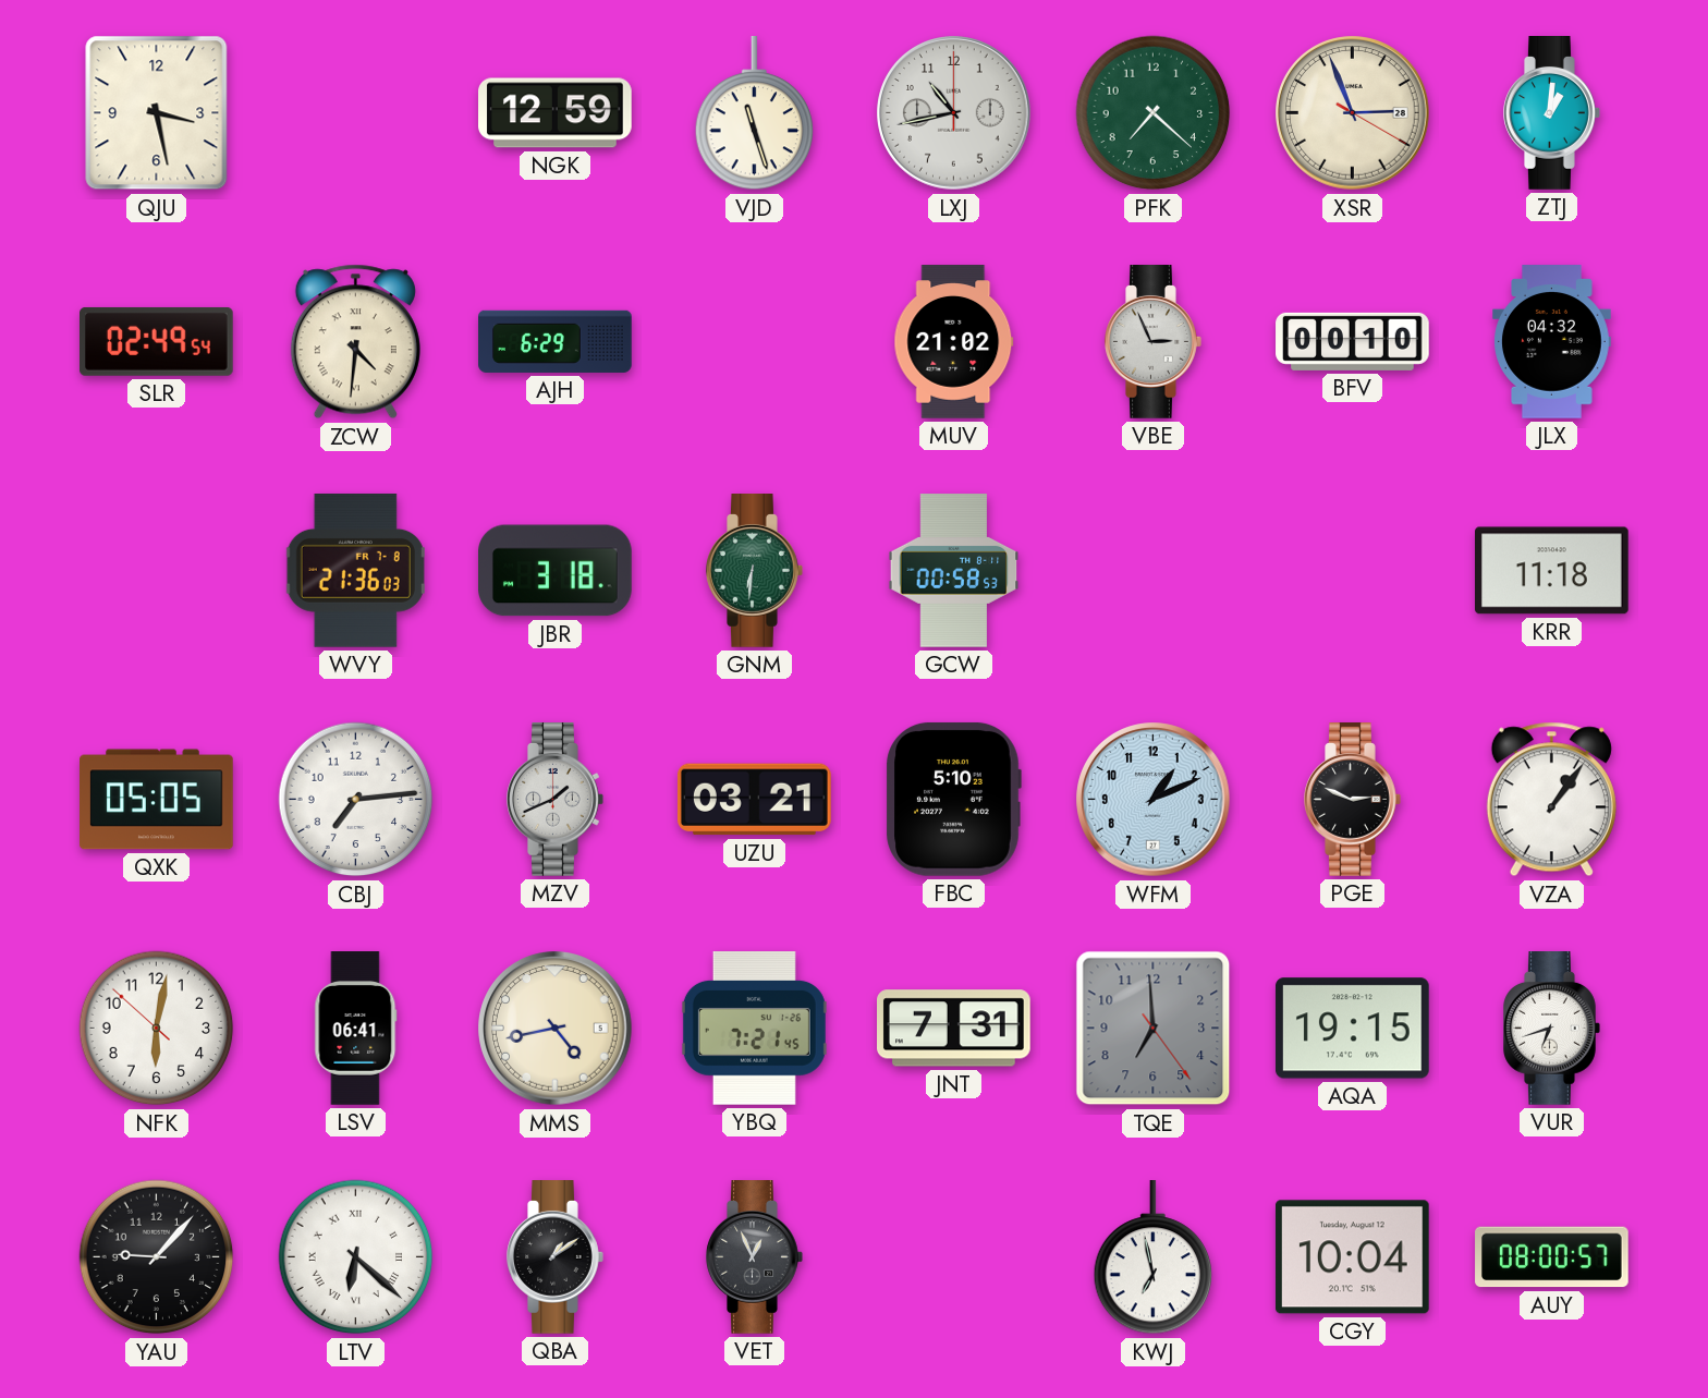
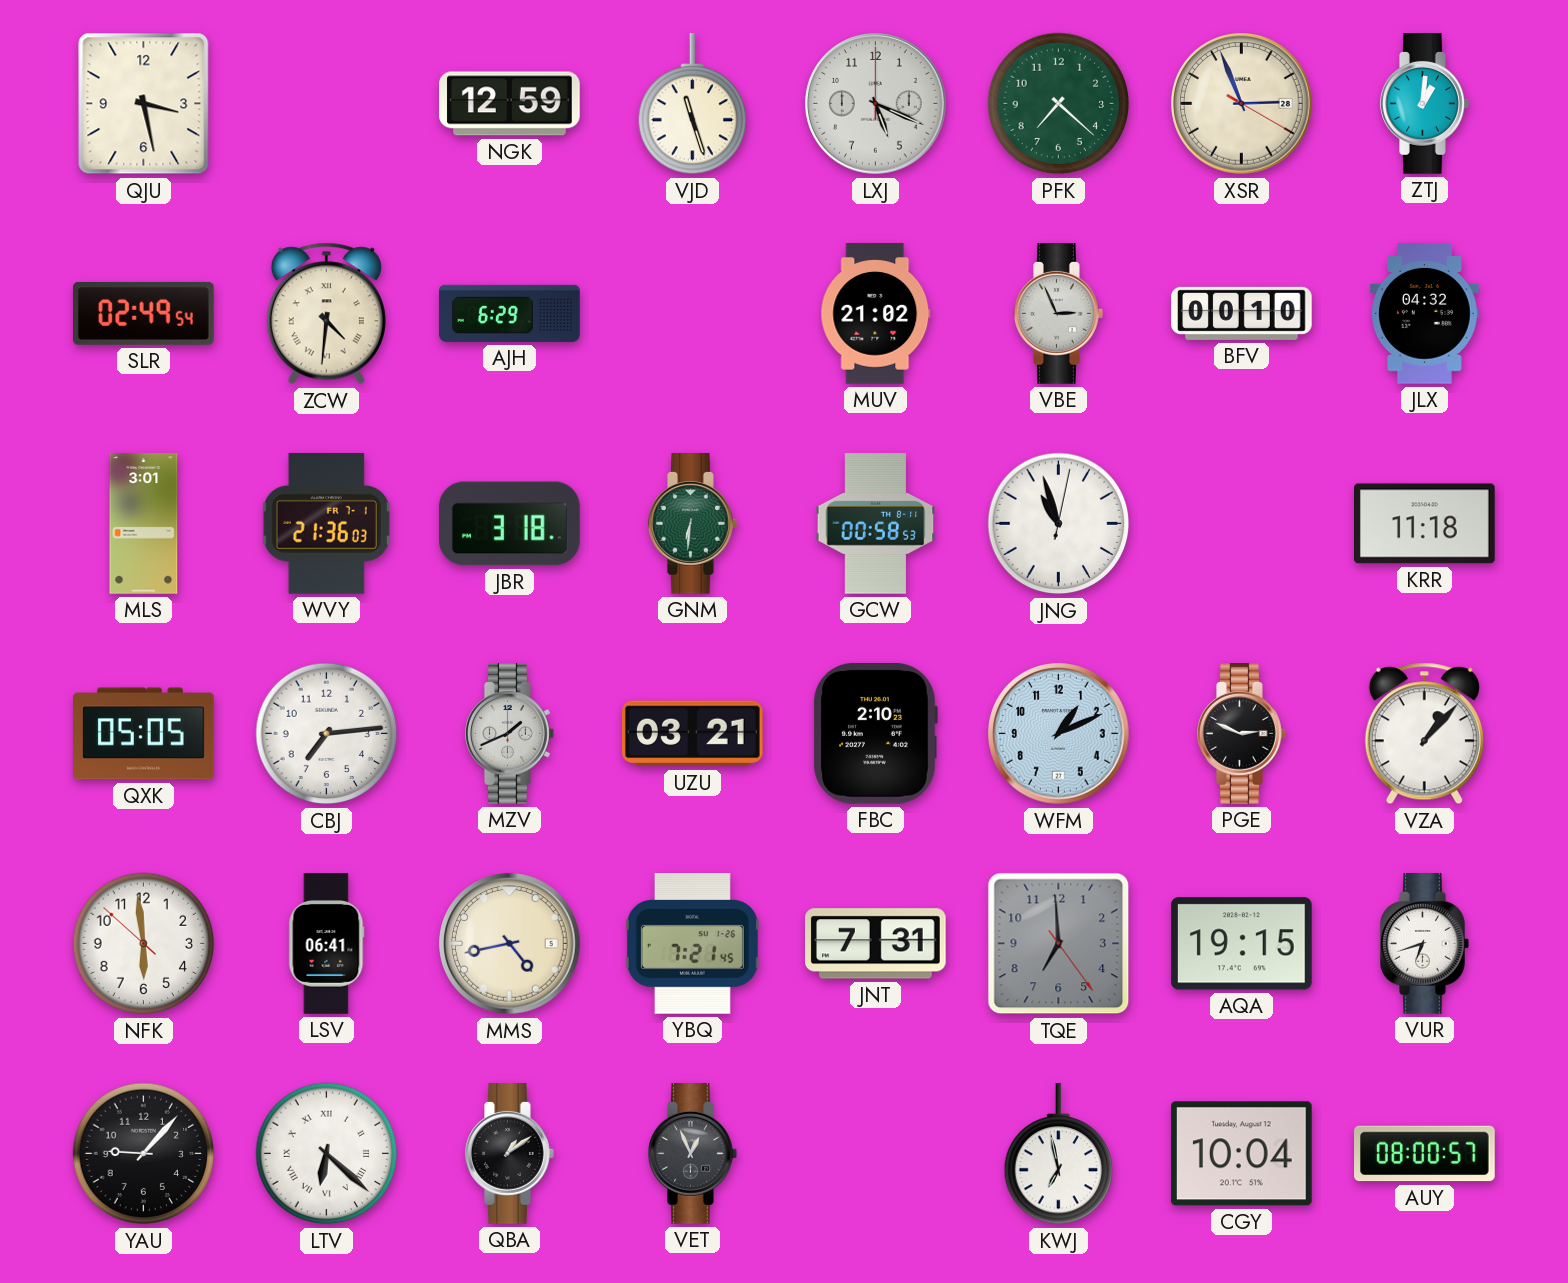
LXJ: 10:43 -> 5:19 (876, 104)
MLS: none -> 3:01 (144, 524)
WVY date: FR 7-8 -> FR 7-1 (326, 523)
JNG: none -> 10:57 (1059, 524)
FBC: 5:10 -> 2:10 (875, 733)
VZA: 1:06 -> 1:07 (1424, 734)
NFK: 6:01 -> 5:58 (144, 944)
